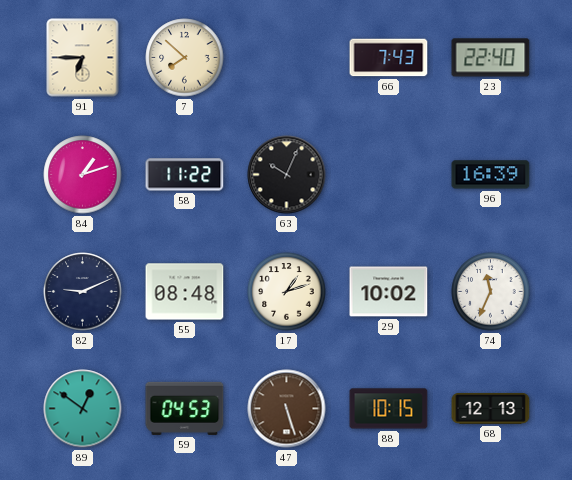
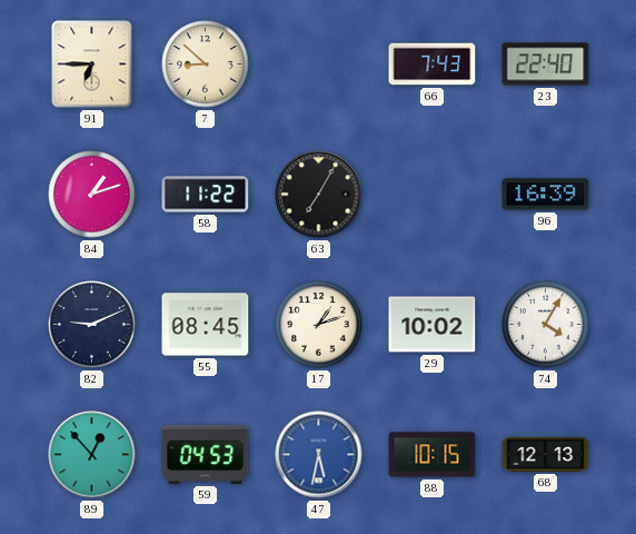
7: 7:52 -> 8:52 (206, 65)
63: 10:04 -> 7:05 (319, 195)
55: 08:48 -> 08:45 (206, 325)
74: 11:34 -> 4:05 (546, 325)
89: 12:51 -> 12:53 (92, 455)
47: 5:27 -> 5:32 (319, 455)
47 dial: brown -> blue (319, 455)
